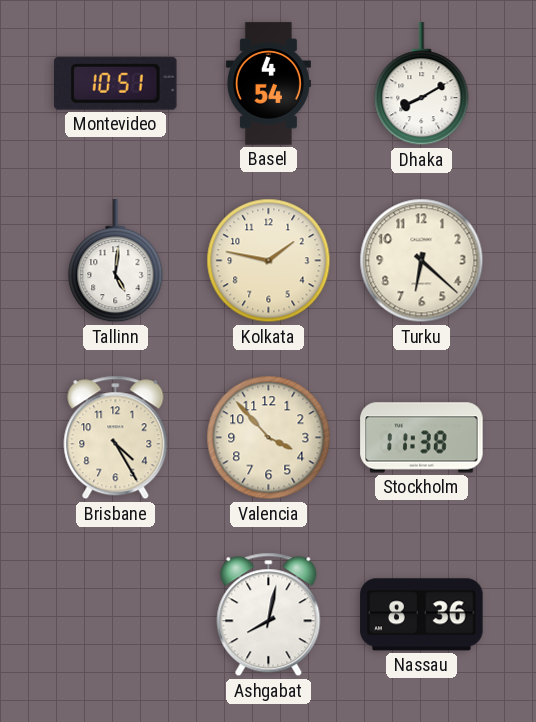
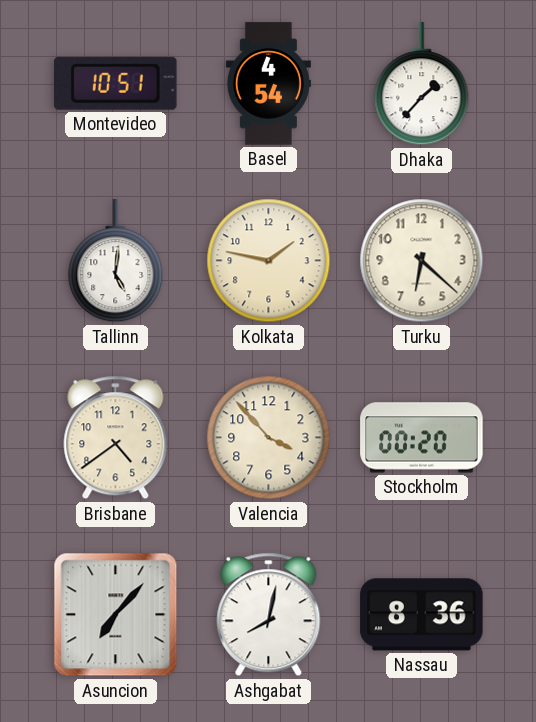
Dhaka: 8:10 -> 1:37 (422, 84)
Brisbane: 4:25 -> 4:39 (116, 438)
Stockholm: 11:38 -> 00:20 (422, 438)
Asuncion: none -> 7:07 (116, 615)
